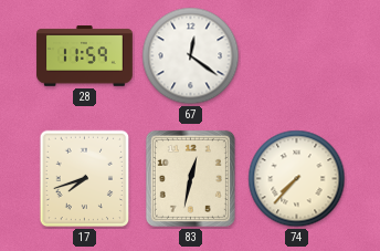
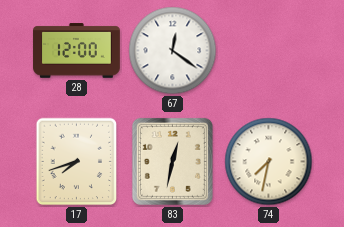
28: 11:59 -> 12:00 (77, 51)
74: 7:37 -> 7:32 (269, 162)
